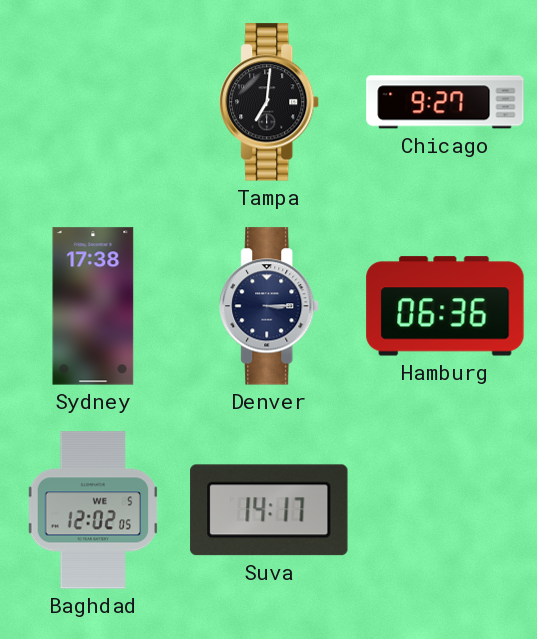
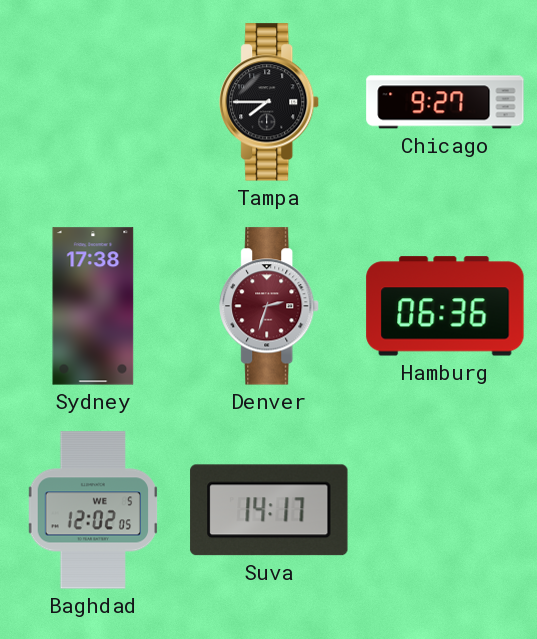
Tampa: 7:01 -> 7:45 (270, 102)
Denver: 3:15 -> 2:33 (270, 306)
Denver dial: navy -> burgundy (270, 306)
